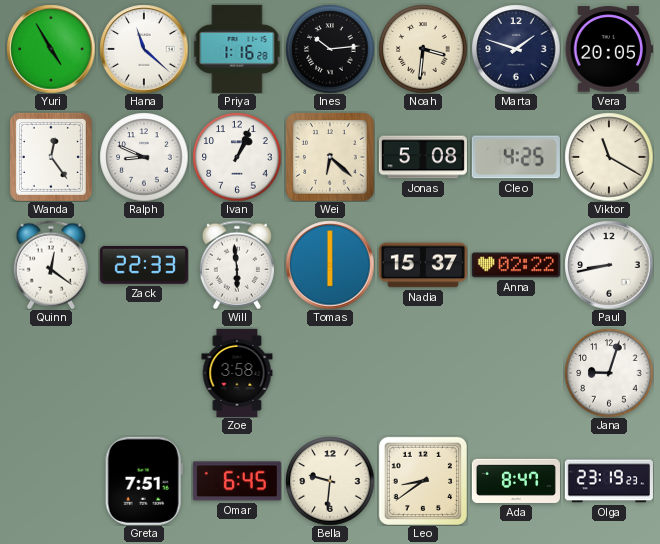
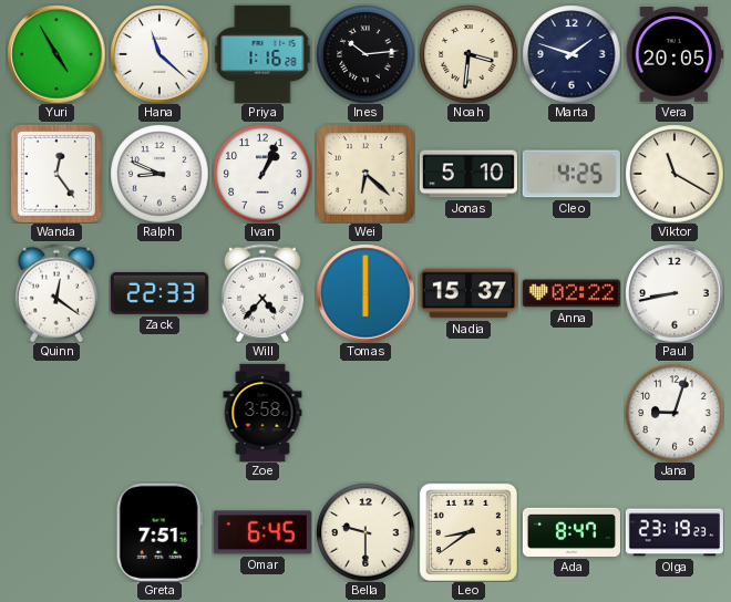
Jonas: 5:08 -> 5:10 (469, 174)
Will: 5:59 -> 4:37 (262, 293)
Bella: 9:31 -> 9:30 (365, 532)
